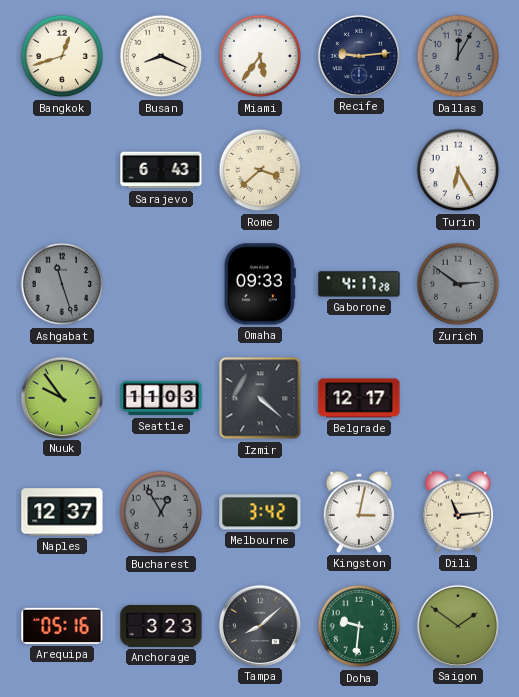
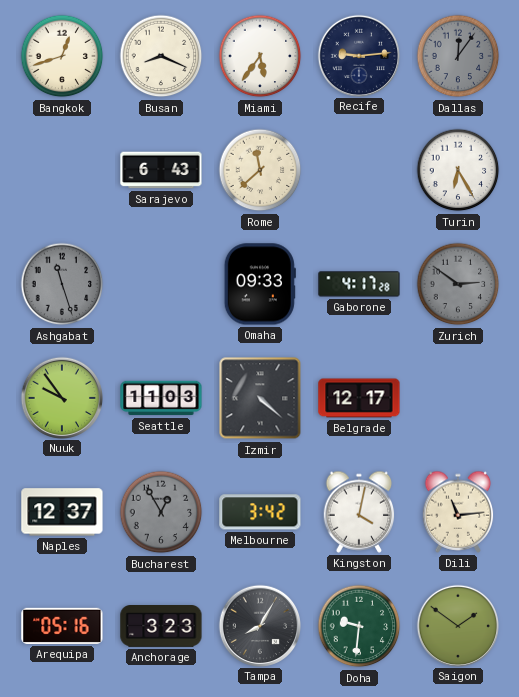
Dallas: 12:05 -> 12:06 (458, 56)
Rome: 3:38 -> 11:38 (260, 170)
Kingston: 3:02 -> 4:02 (359, 512)
Tampa: 8:08 -> 8:05 (259, 625)
